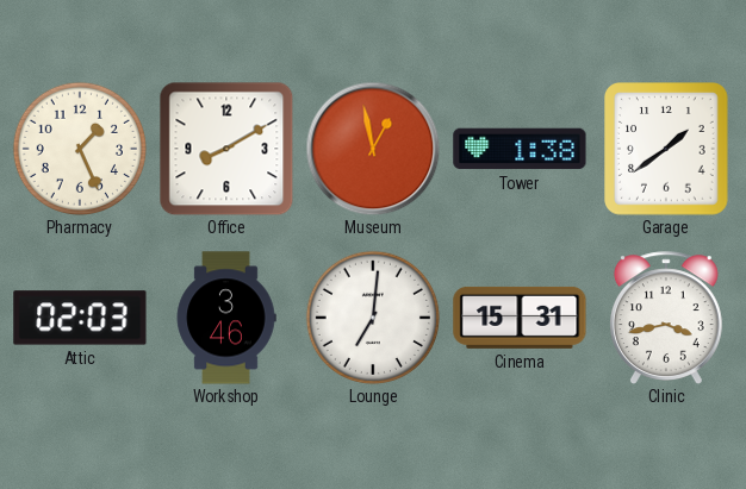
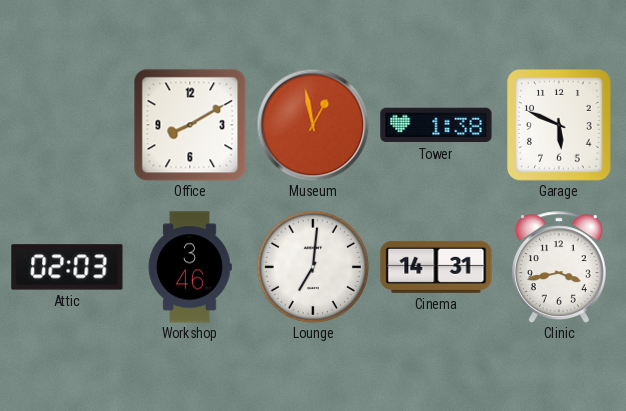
Pharmacy: 1:26 -> none (80, 149)
Garage: 1:39 -> 5:49 (560, 125)
Cinema: 15:31 -> 14:31 (436, 267)
